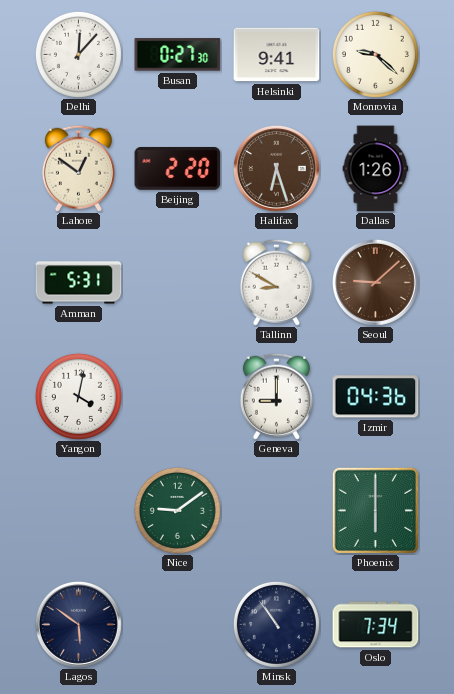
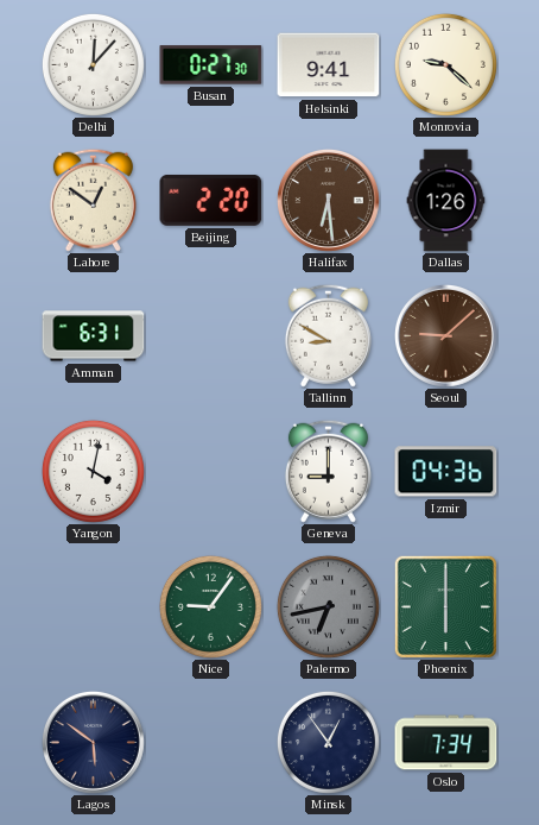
Halifax: 6:27 -> 6:29 (328, 200)
Amman: 5:31 -> 6:31 (94, 336)
Nice: 9:09 -> 9:06 (210, 606)
Palermo: none -> 6:43 (328, 606)
Minsk: 10:54 -> 12:54 (328, 742)
